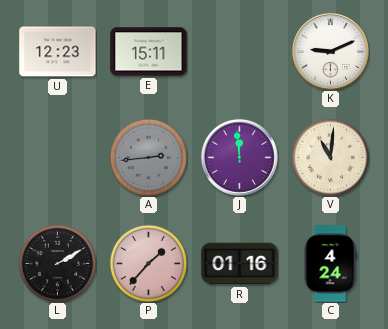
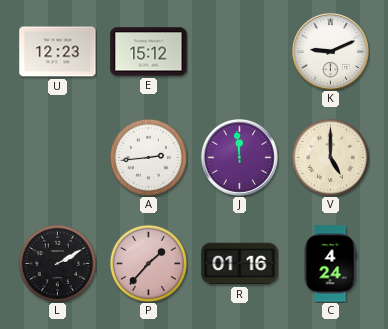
E: 15:11 -> 15:12 (149, 52)
A dial: grey -> white (148, 157)
V: 11:01 -> 5:00 (330, 157)
